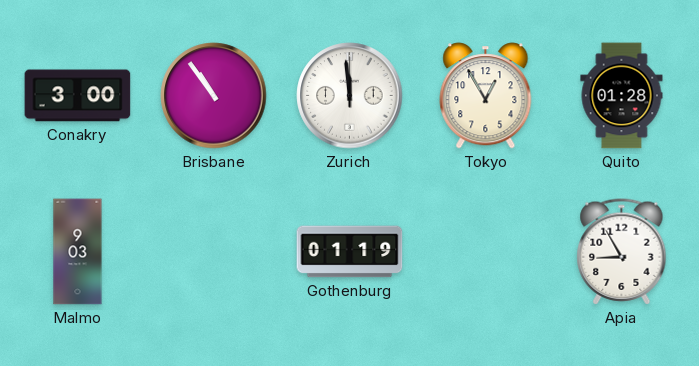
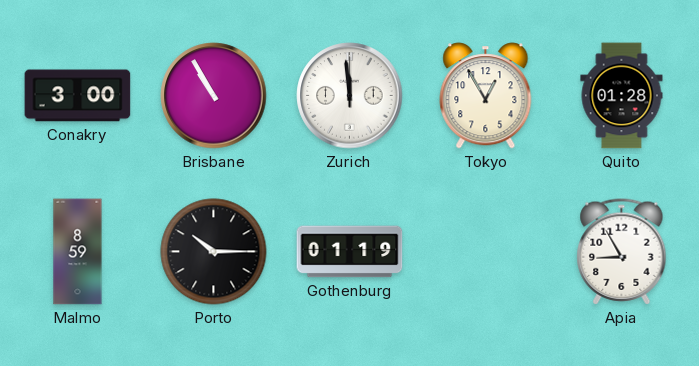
Brisbane: 10:54 -> 10:55 (214, 96)
Malmo: 9:03 -> 8:59 (78, 252)
Porto: none -> 10:15 (214, 252)
